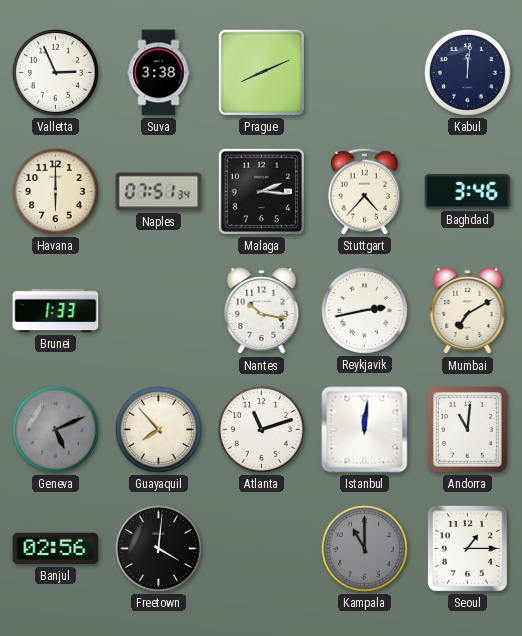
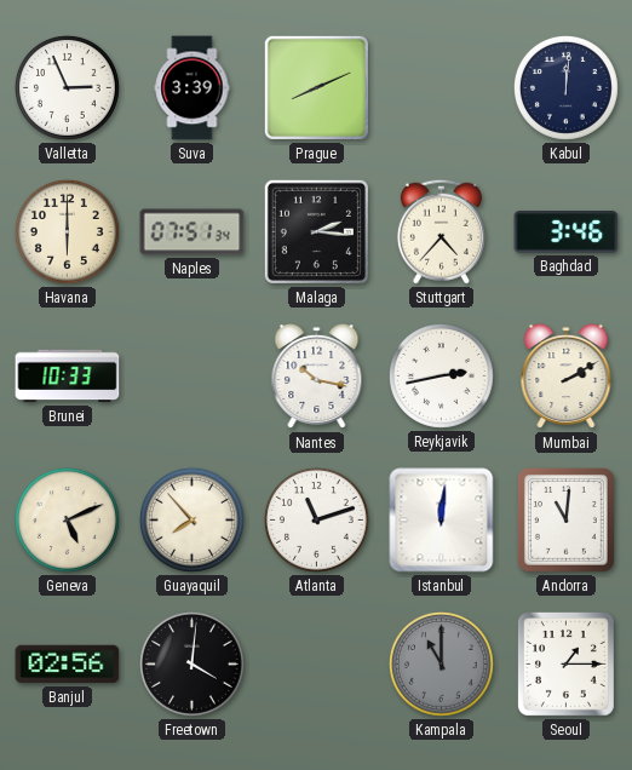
Suva: 3:38 -> 3:39 (193, 88)
Brunei: 1:33 -> 10:33 (68, 377)
Mumbai: 7:10 -> 2:10 (567, 377)
Geneva dial: grey -> cream (67, 519)
